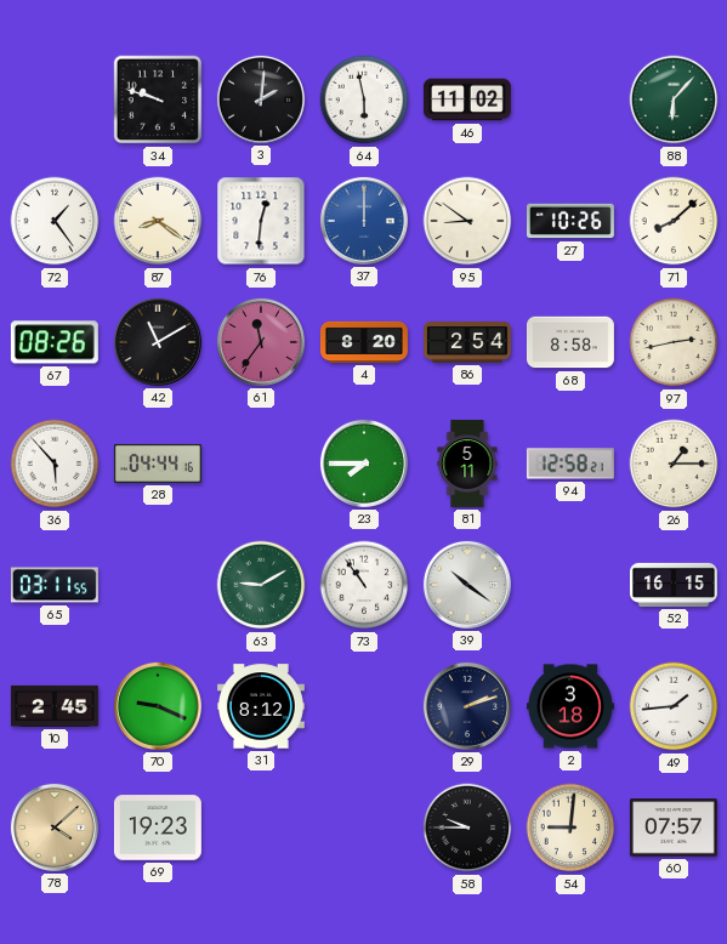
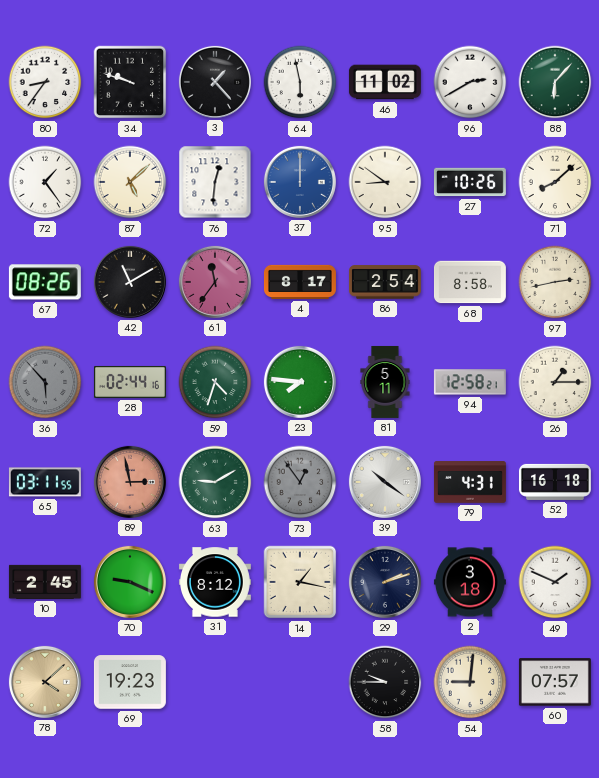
80: none -> 8:36 (45, 82)
3: 2:01 -> 1:23 (215, 82)
96: none -> 2:40 (470, 82)
87: 8:21 -> 5:08 (130, 182)
4: 8:20 -> 8:17 (300, 282)
36 dial: white -> grey (45, 382)
28: 04:44 -> 02:44 (130, 382)
59: none -> 4:33 (215, 382)
23: 7:45 -> 7:46 (300, 382)
89: none -> 2:58 (130, 482)
73: 10:54 -> 12:54 (300, 482)
73 dial: white -> grey (300, 482)
79: none -> 4:31 (470, 482)
52: 16:15 -> 16:18 (555, 482)
14: none -> 1:17 (300, 582)
49: 1:44 -> 1:49 (555, 582)
